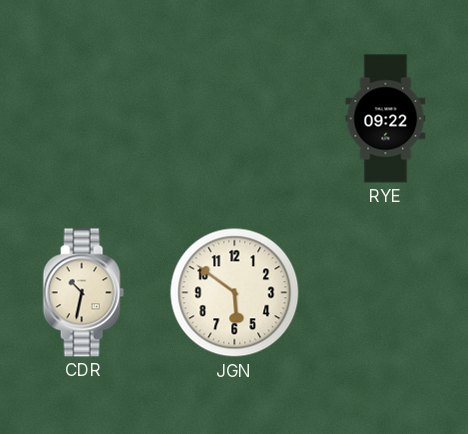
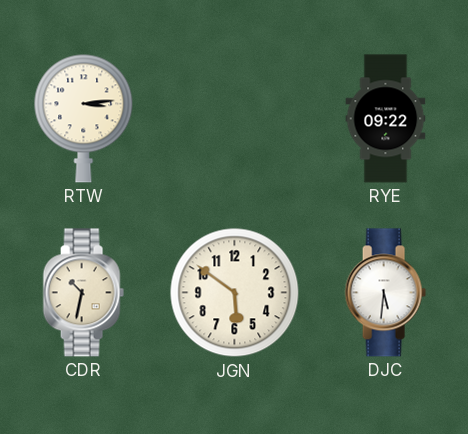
RTW: none -> 3:14 (84, 118)
DJC: none -> 5:31 (385, 293)
